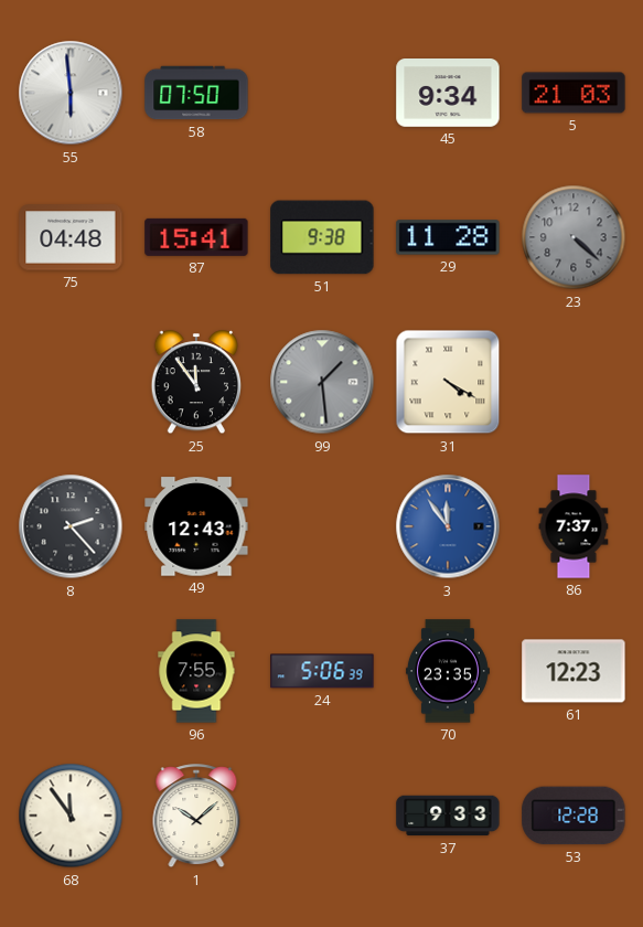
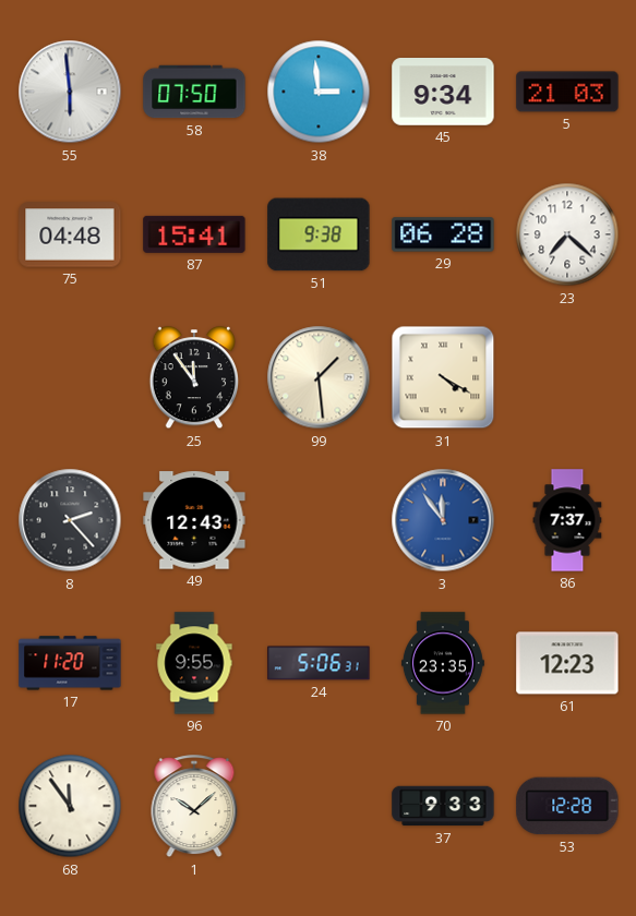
38: none -> 2:59 (319, 92)
29: 11:28 -> 06:28 (443, 234)
23: 4:22 -> 7:22 (567, 234)
23 dial: grey -> white (567, 234)
99 dial: grey -> cream (319, 377)
17: none -> 11:20 (70, 663)
96: 7:55 -> 9:55 (194, 663)
24: 5:06:39 -> 5:06:31 (319, 663)
